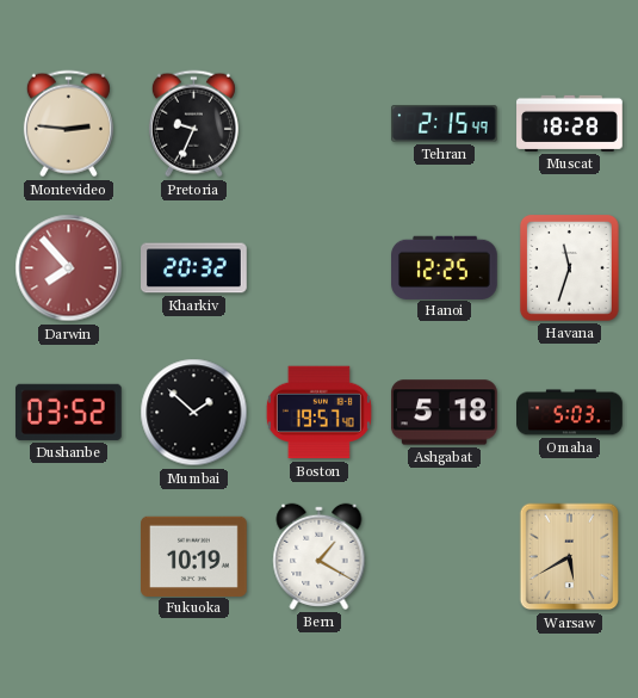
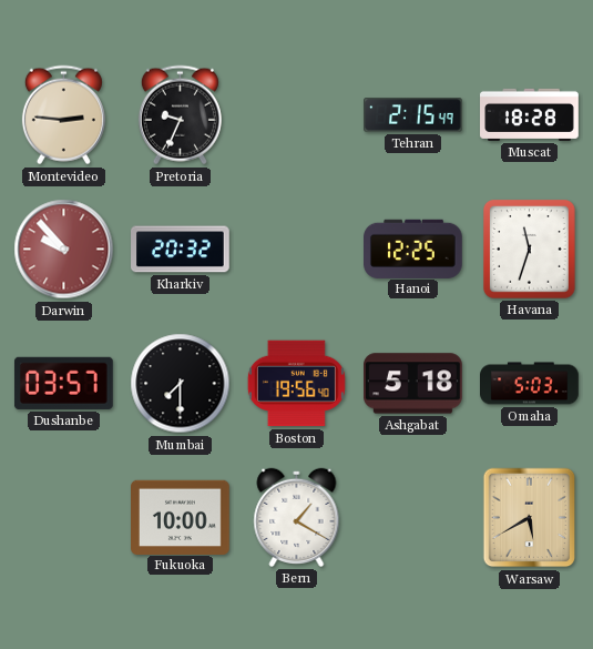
Darwin: 7:53 -> 9:53 (64, 250)
Dushanbe: 03:52 -> 03:57 (63, 383)
Mumbai: 1:52 -> 7:30 (181, 384)
Boston: 19:57 -> 19:56 (296, 384)
Fukuoka: 10:19 -> 10:00 (181, 517)
